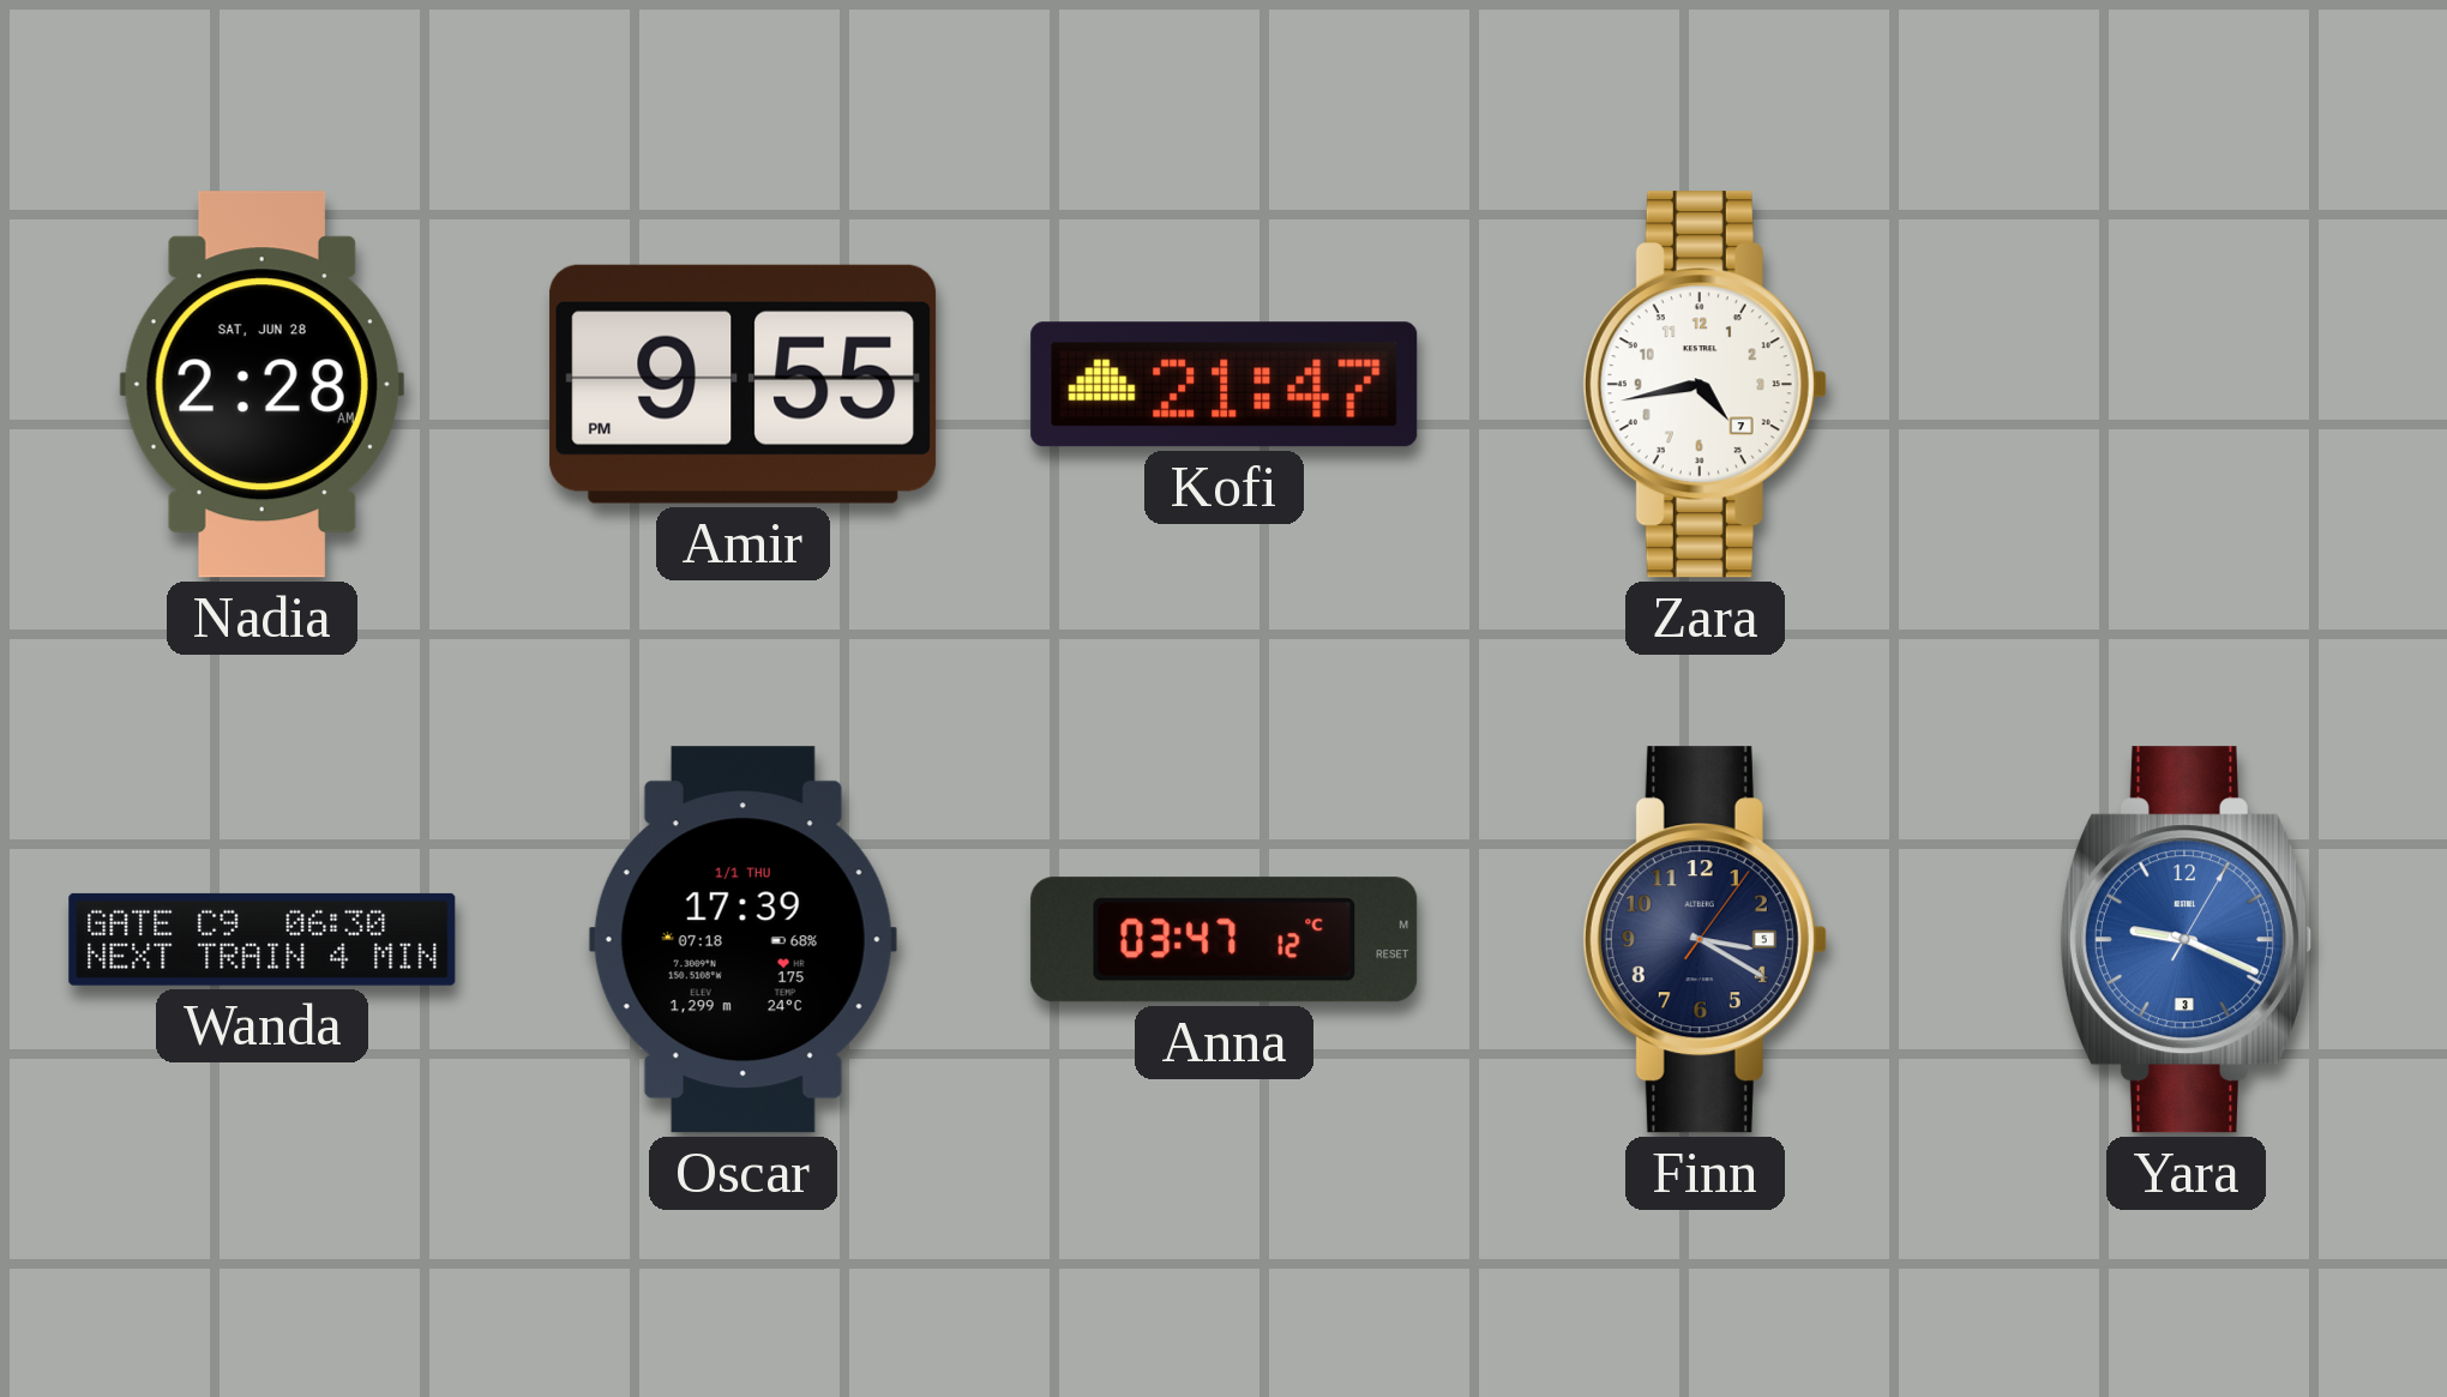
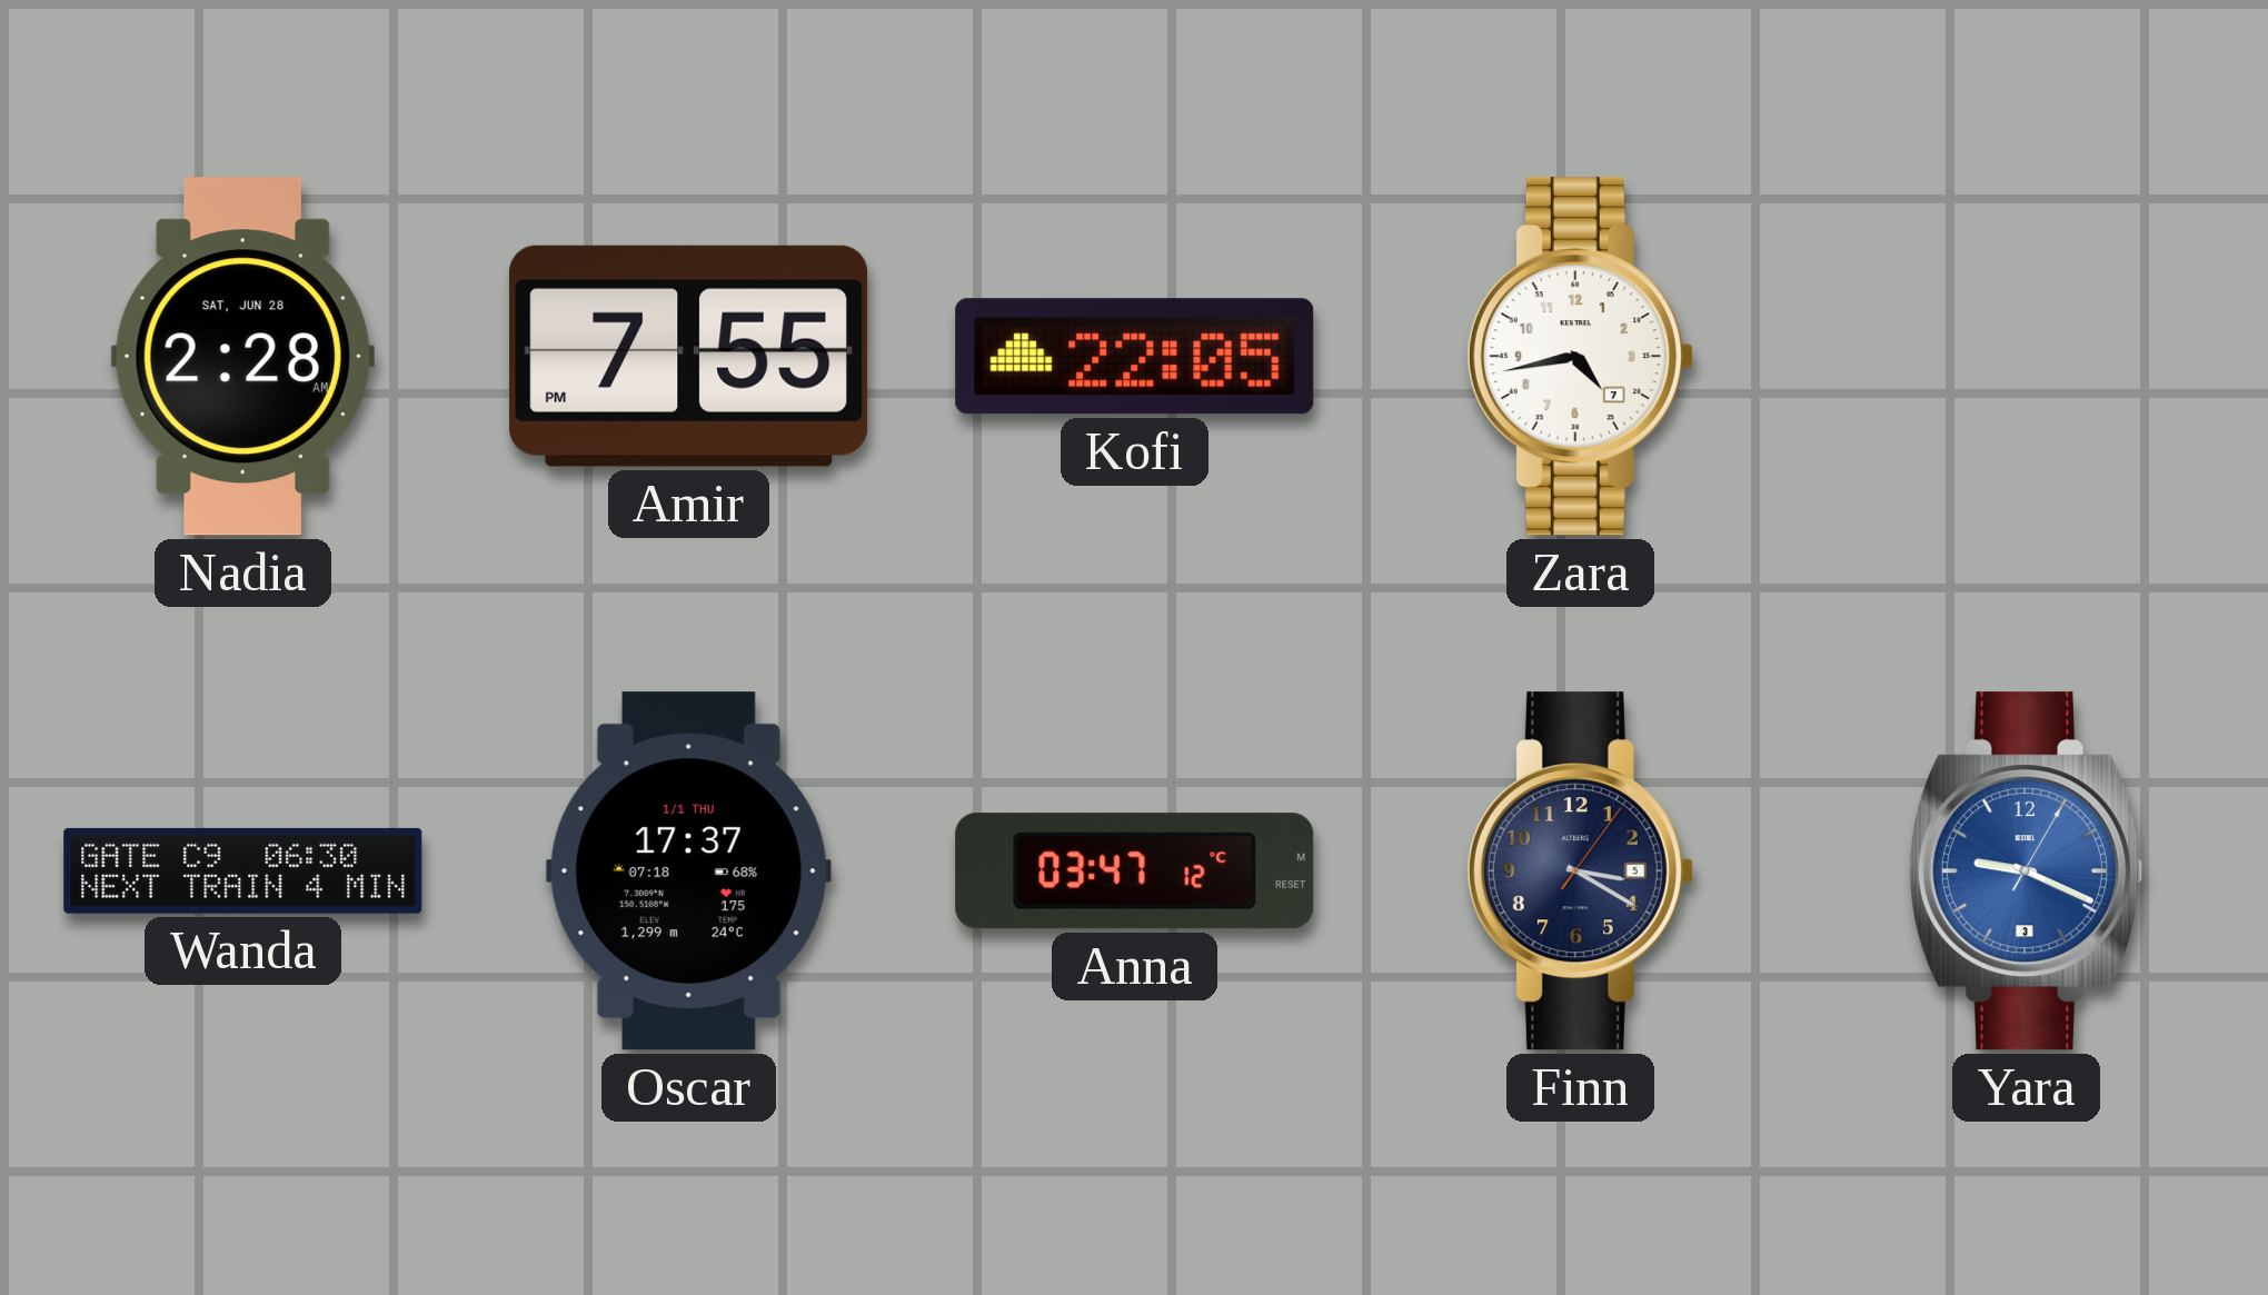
Amir: 9:55 -> 7:55 (689, 356)
Kofi: 21:47 -> 22:05 (1135, 357)
Oscar: 17:39 -> 17:37 (688, 871)
